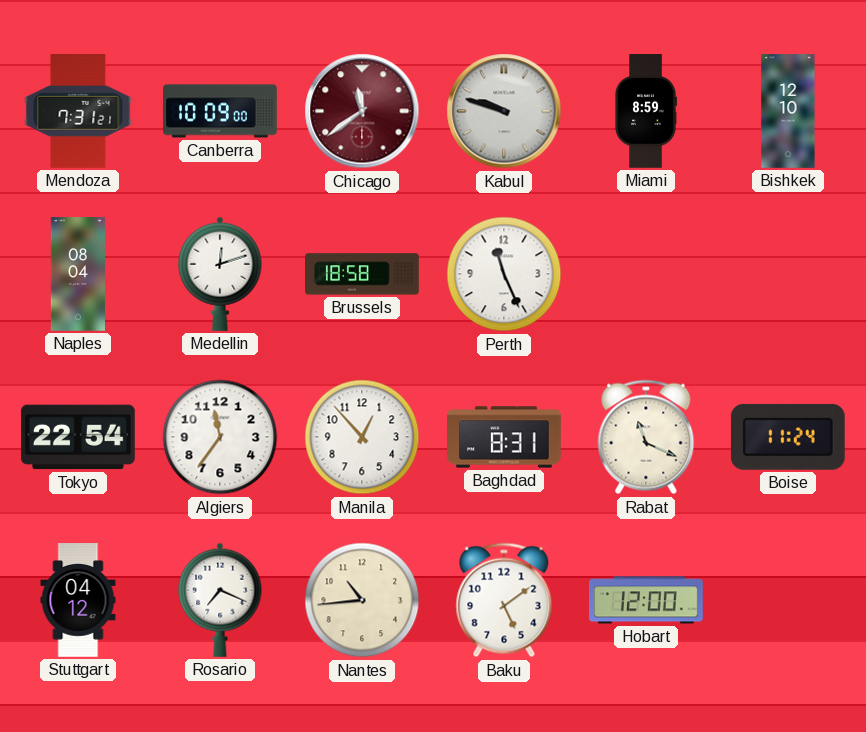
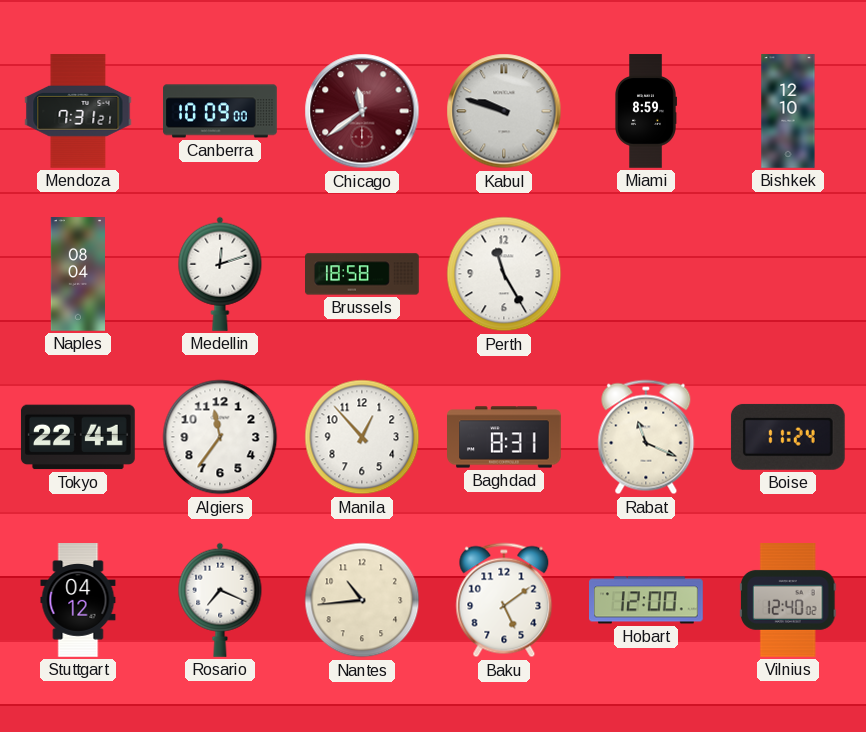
Perth: 11:26 -> 11:25 (504, 274)
Tokyo: 22:54 -> 22:41 (78, 437)
Vilnius: none -> 12:40 (789, 601)
